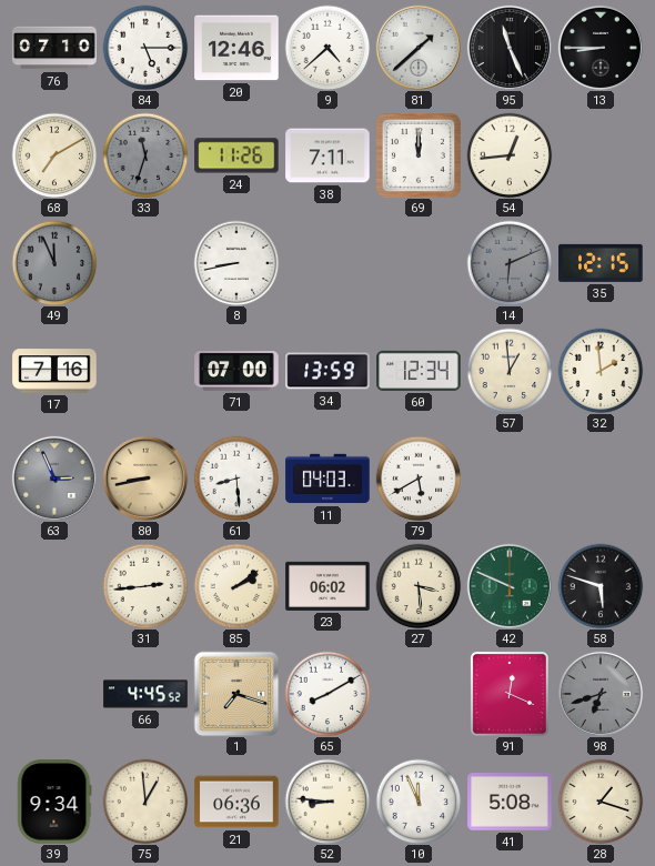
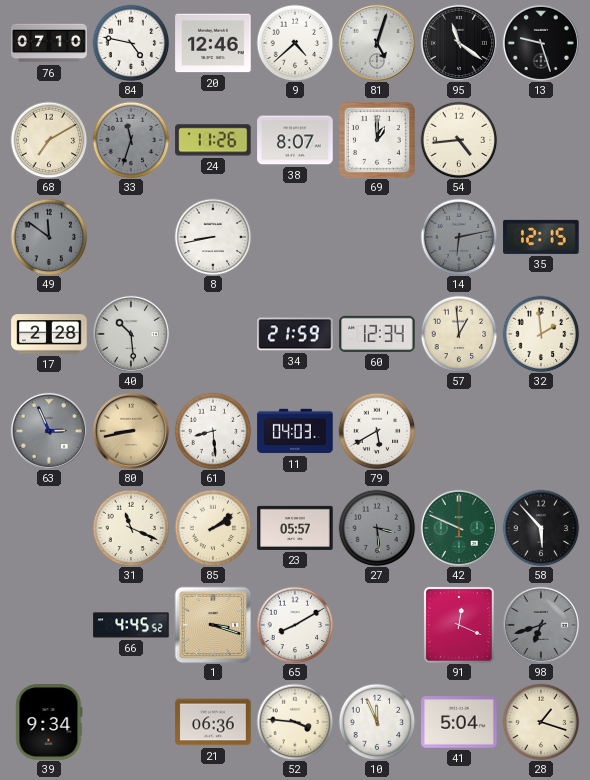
84: 5:15 -> 4:47 (131, 43)
81: 1:38 -> 5:03 (377, 43)
95: 11:26 -> 11:21 (459, 43)
13: 8:45 -> 9:27 (541, 43)
38: 7:11 -> 8:07 (295, 140)
69: 12:00 -> 1:00 (377, 140)
54: 12:44 -> 4:44 (459, 140)
49: 11:56 -> 11:51 (49, 237)
14: 6:11 -> 6:13 (459, 237)
17: 7:16 -> 2:28 (49, 334)
40: none -> 10:29 (131, 334)
71: 07:00 -> none (236, 372)
34: 13:59 -> 21:59 (295, 334)
31: 2:44 -> 11:19 (131, 528)
23: 06:02 -> 05:57 (295, 528)
27 dial: cream -> grey (377, 528)
58: 5:48 -> 5:53 (541, 528)
1: 7:18 -> 3:18 (213, 625)
75: 12:59 -> none (145, 802)
52: 8:46 -> 3:46 (295, 722)
41: 5:08 -> 5:04 (459, 722)
